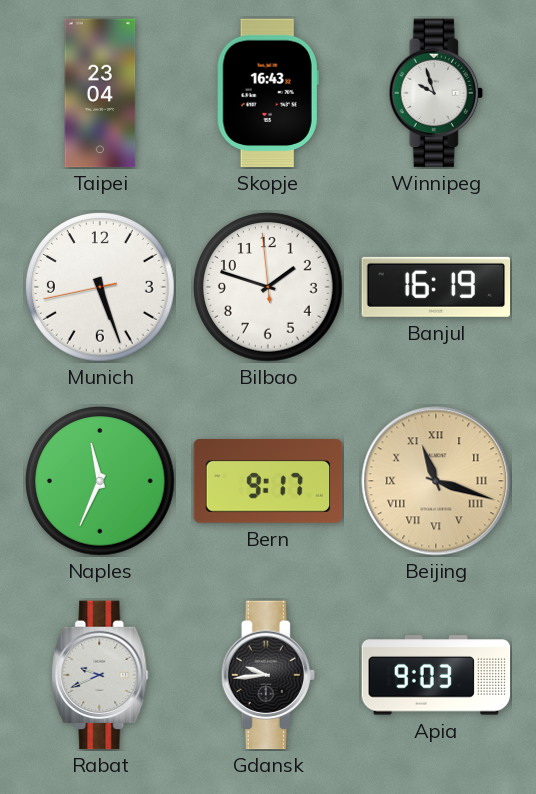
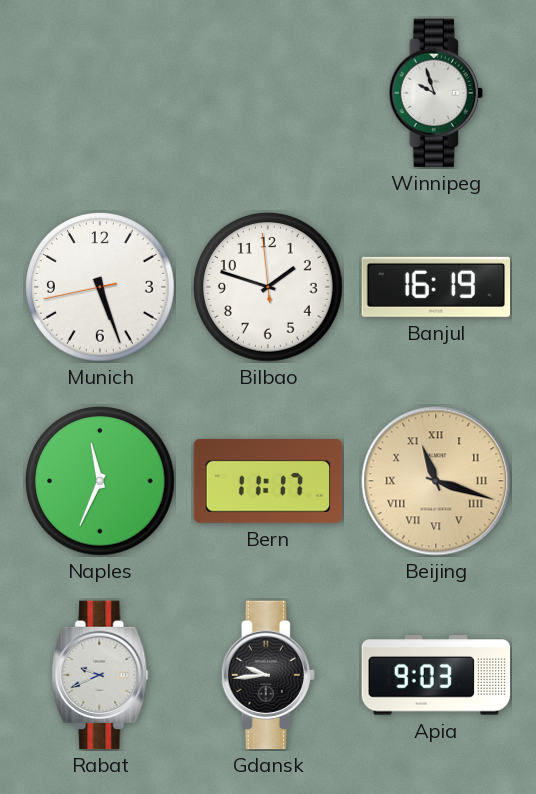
Taipei: 23:04 -> none (100, 93)
Skopje: 16:43 -> none (268, 93)
Bern: 9:17 -> 11:17 (268, 481)
